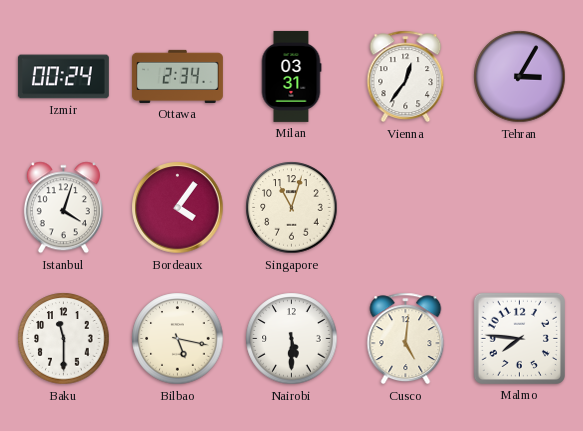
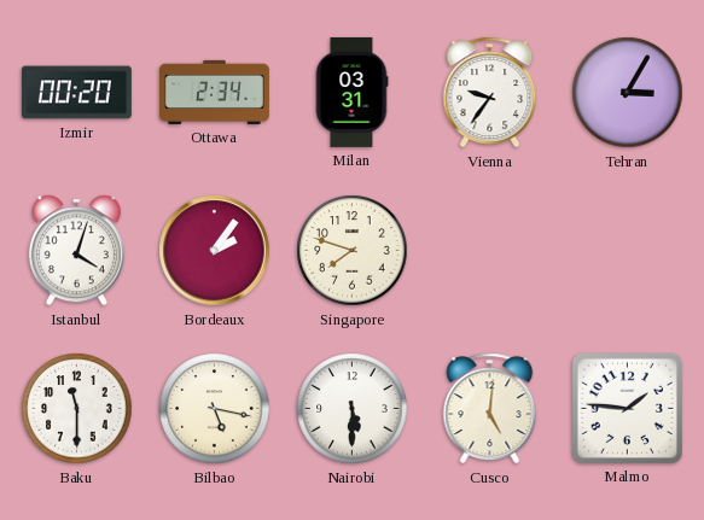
Izmir: 00:24 -> 00:20 (76, 93)
Vienna: 12:36 -> 9:36 (490, 93)
Bordeaux: 4:06 -> 2:06 (215, 251)
Singapore: 11:03 -> 7:48 (353, 251)
Malmo: 7:46 -> 1:46 (627, 408)
